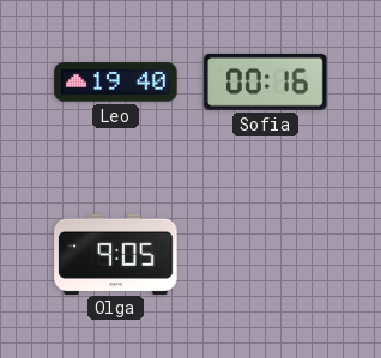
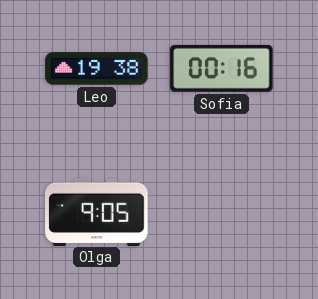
Leo: 19:40 -> 19:38 (97, 69)
